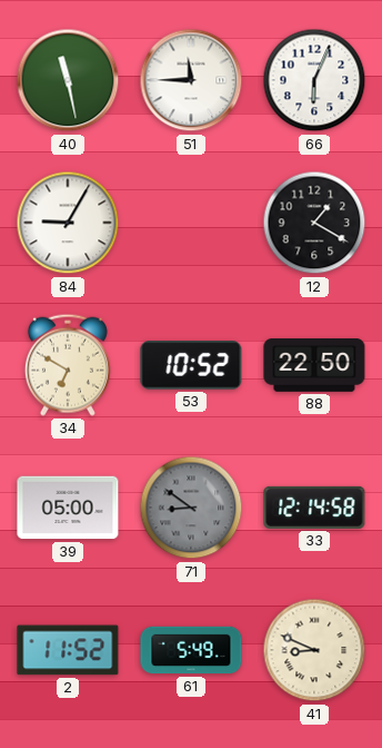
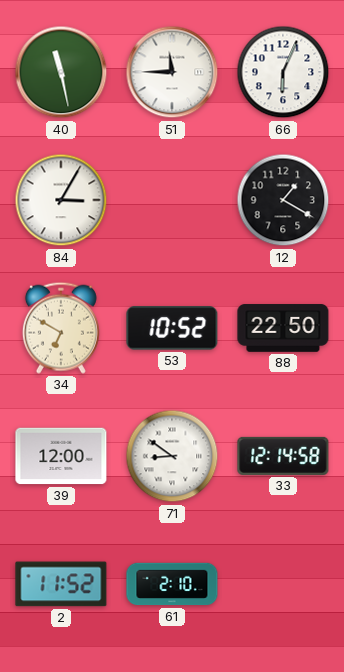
84: 9:05 -> 3:05 (61, 200)
39: 05:00 -> 12:00 (61, 456)
71 dial: grey -> white (172, 456)
61: 5:49 -> 2:10 (172, 584)
41: 8:49 -> none (314, 650)
